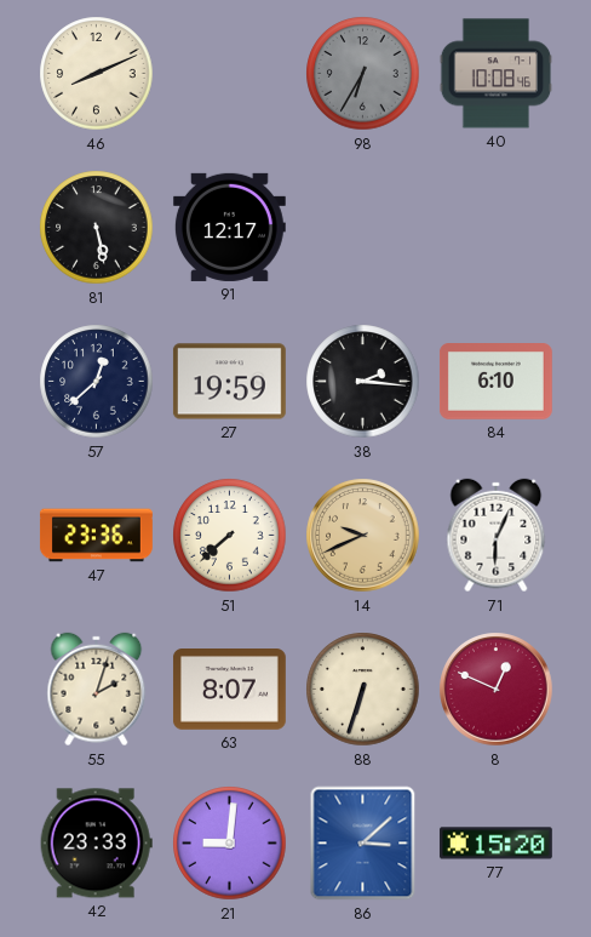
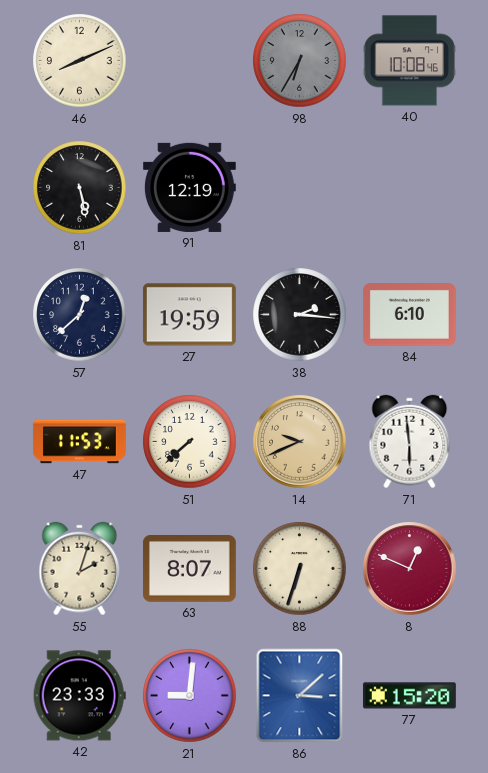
91: 12:17 -> 12:19 (189, 187)
47: 23:36 -> 11:53 (79, 442)
71: 6:04 -> 5:59 (410, 442)
